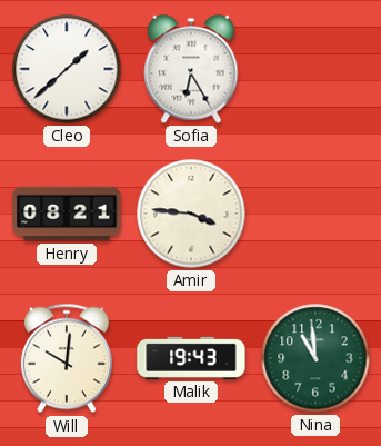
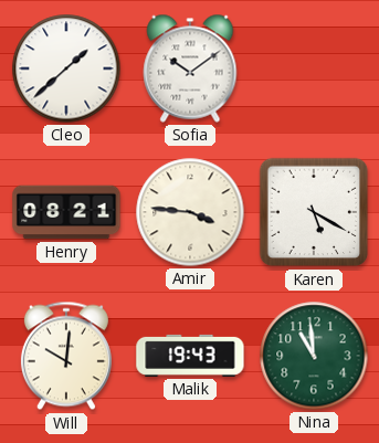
Sofia: 6:25 -> 10:09 (190, 68)
Karen: none -> 5:20 (314, 212)
